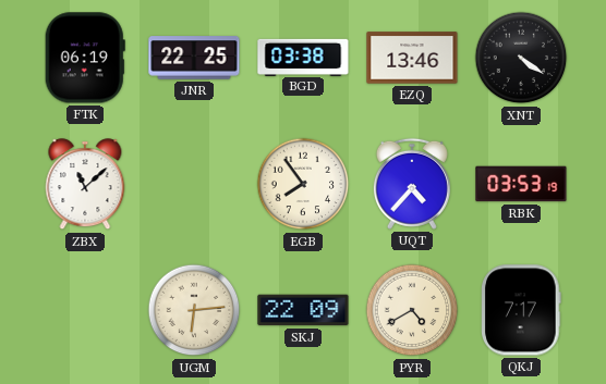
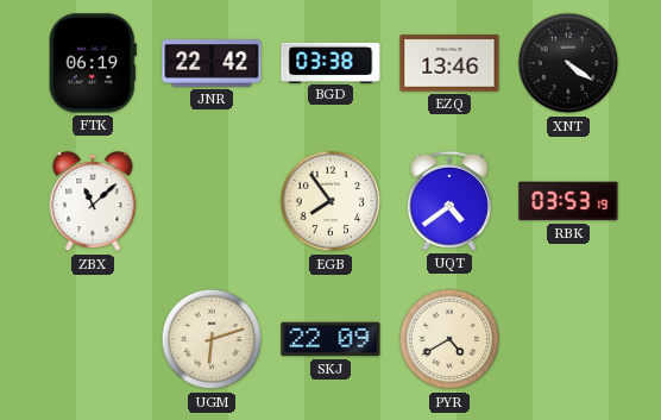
JNR: 22:25 -> 22:42 (212, 63)
UQT: 4:37 -> 4:39 (449, 201)
UGM: 6:14 -> 6:12 (212, 339)
QKJ: 7:17 -> none (521, 310)
